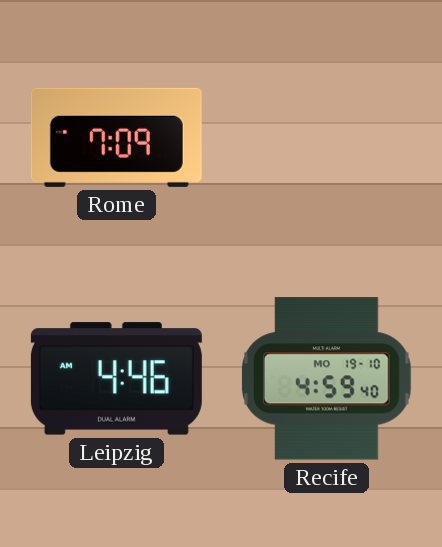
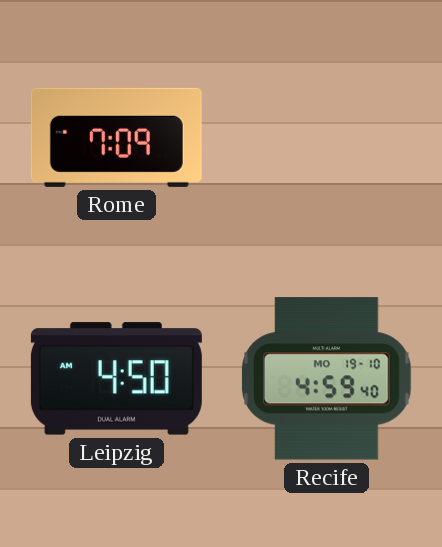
Leipzig: 4:46 -> 4:50 (116, 379)
